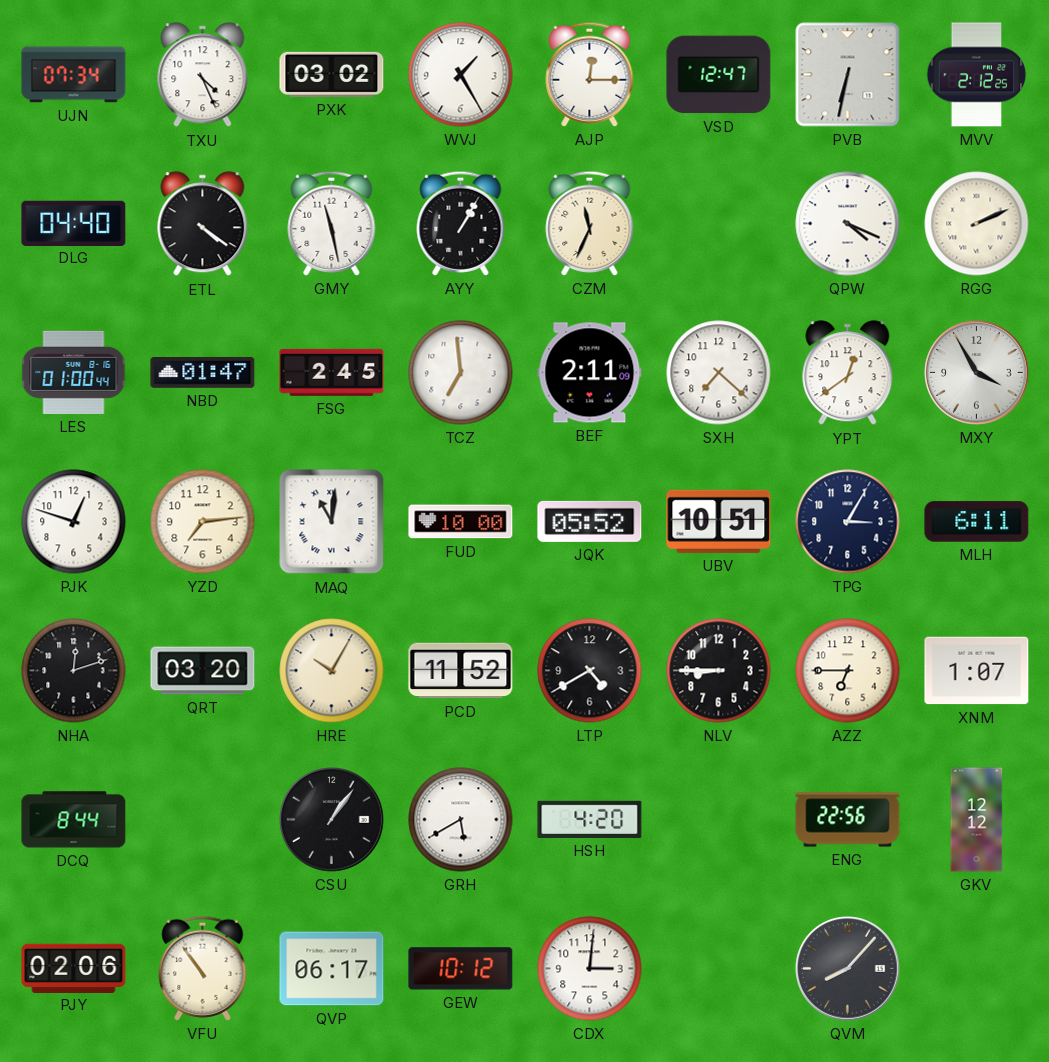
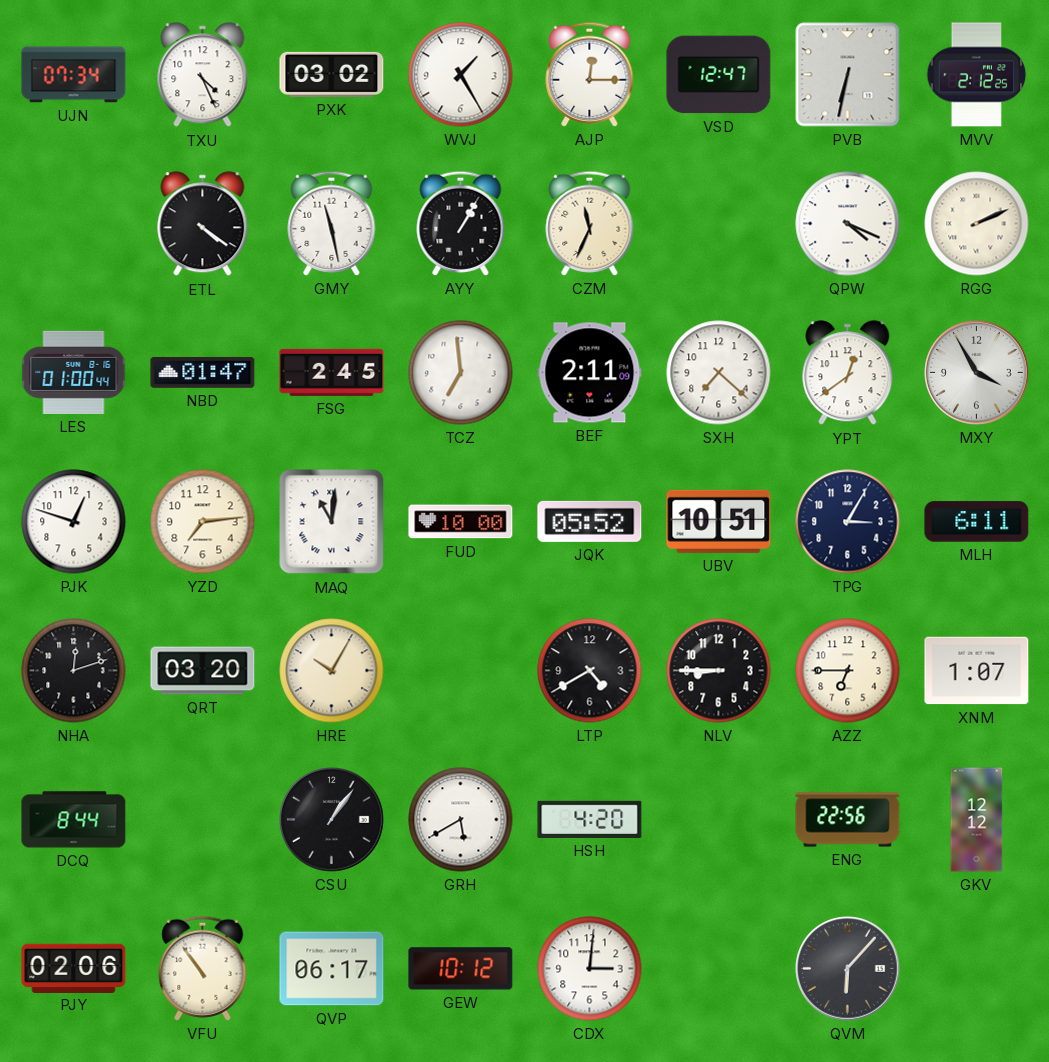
DLG: 04:40 -> none (74, 223)
PCD: 11:52 -> none (461, 671)
QVM: 8:07 -> 6:07 (848, 969)
